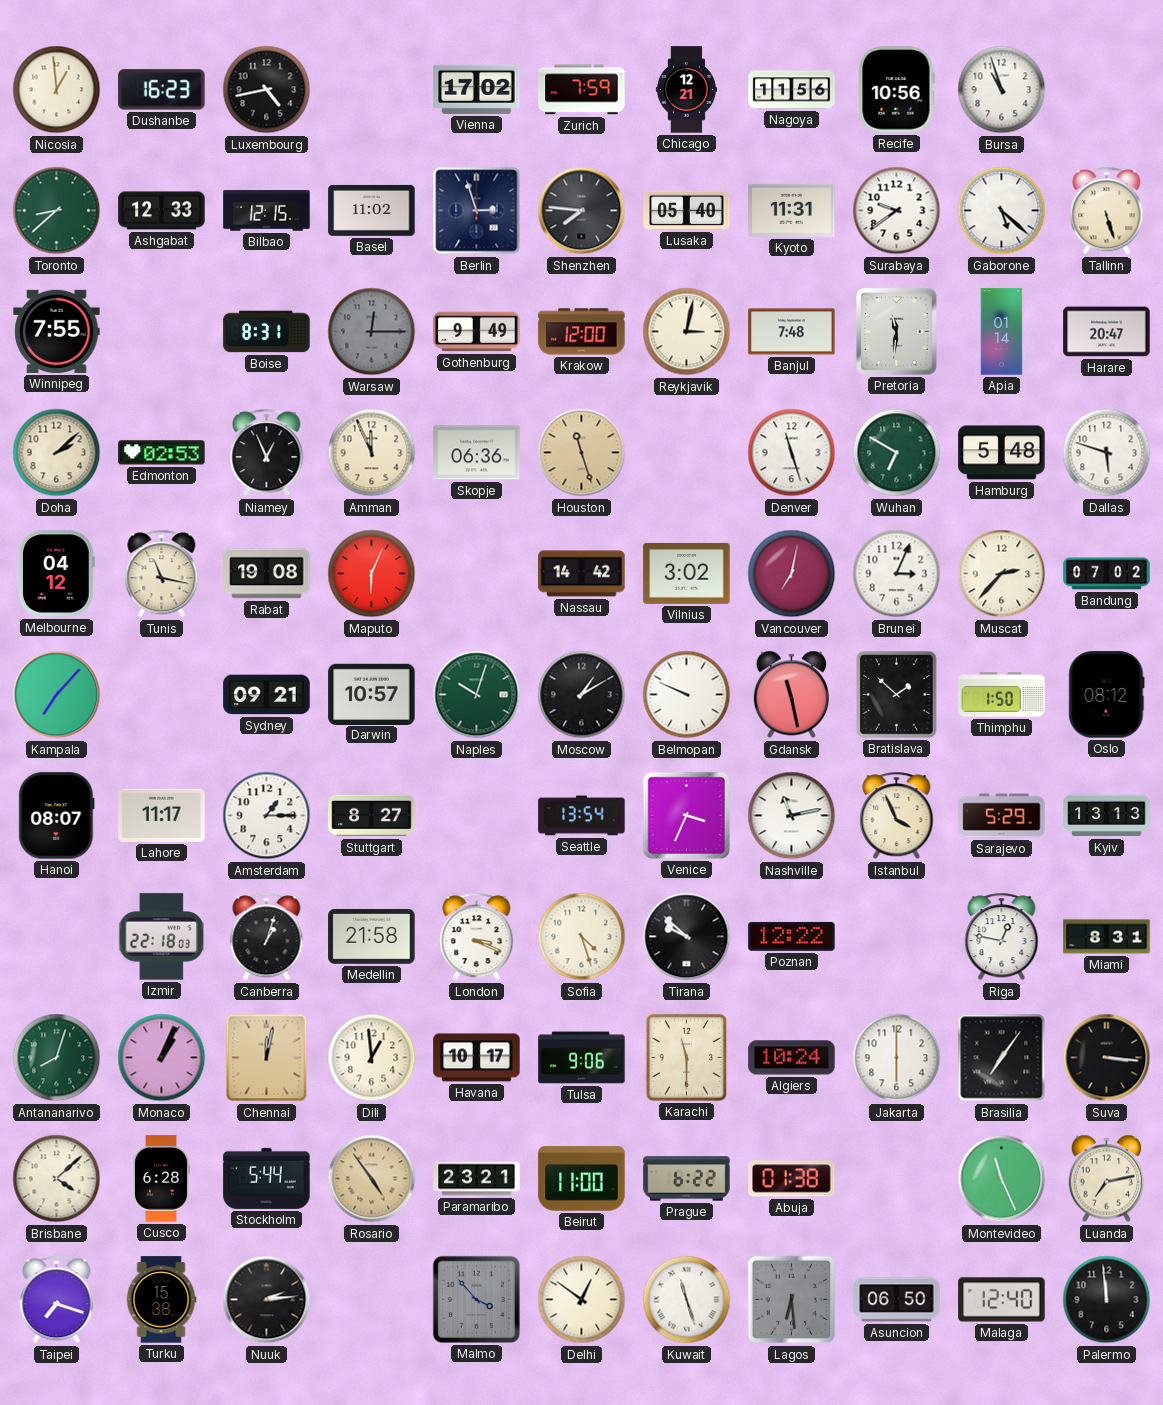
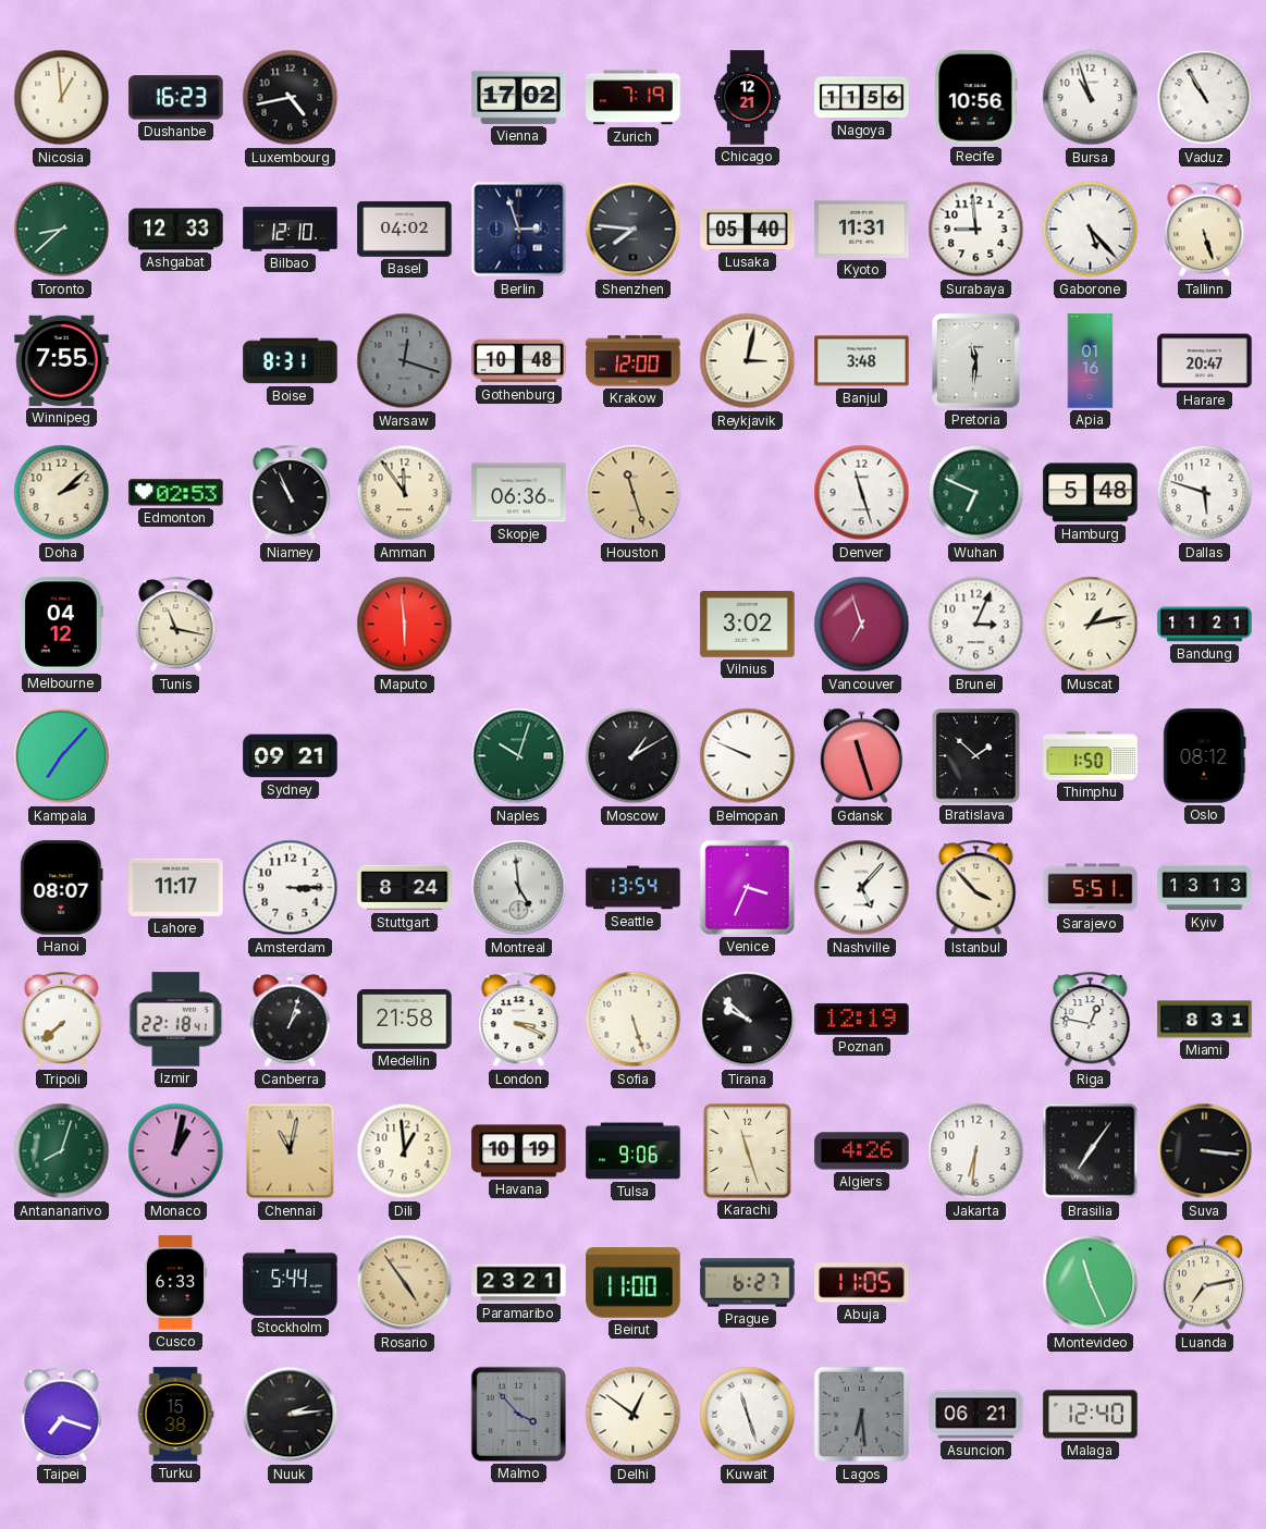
Zurich: 7:59 -> 7:19 (634, 98)
Vaduz: none -> 10:55 (1205, 98)
Bilbao: 12:15 -> 12:10 (291, 230)
Basel: 11:02 -> 04:02 (405, 229)
Surabaya: 9:39 -> 8:59 (976, 230)
Gaborone: 5:22 -> 5:23 (1091, 230)
Warsaw: 12:15 -> 12:18 (405, 361)
Gothenburg: 9:49 -> 10:48 (519, 361)
Banjul: 7:48 -> 3:48 (862, 361)
Apia: 01:14 -> 01:16 (1091, 361)
Niamey: 12:56 -> 10:56 (291, 493)
Amman: 11:56 -> 11:54 (405, 493)
Wuhan: 6:50 -> 6:49 (976, 493)
Rabat: 19:08 -> none (267, 574)
Maputo: 6:04 -> 5:59 (405, 625)
Nassau: 14:42 -> none (582, 574)
Vancouver: 7:02 -> 6:57 (862, 625)
Muscat: 2:37 -> 1:13 (1091, 625)
Bandung: 07:02 -> 11:21 (1205, 625)
Darwin: 10:57 -> none (372, 694)
Gdansk: 11:28 -> 11:27 (861, 756)
Amsterdam: 1:15 -> 3:15 (291, 888)
Stuttgart: 8:27 -> 8:24 (405, 888)
Montreal: none -> 4:59 (519, 888)
Nashville: 11:13 -> 5:07 (862, 888)
Istanbul: 3:56 -> 3:53 (976, 888)
Sarajevo: 5:29 -> 5:51 (1091, 888)
Tripoli: none -> 7:38 (62, 1020)
Izmir: 22:18:03 -> 22:18:41 (175, 1020)
Sofia: 4:27 -> 5:27 (634, 1020)
Poznan: 12:22 -> 12:19 (862, 1019)
Monaco: 1:04 -> 1:02 (176, 1151)
Chennai: 12:02 -> 11:02 (291, 1151)
Havana: 10:17 -> 10:19 (519, 1151)
Karachi: 11:30 -> 11:27 (747, 1150)
Algiers: 10:24 -> 4:26 (862, 1151)
Jakarta: 6:00 -> 6:31 (976, 1151)
Brisbane: 4:08 -> none (57, 1179)
Cusco: 6:28 -> 6:33 (175, 1283)
Prague: 6:22 -> 6:27 (748, 1283)
Abuja: 01:38 -> 11:05 (862, 1283)
Asuncion: 06:50 -> 06:21 (976, 1415)
Palermo: 11:59 -> none (1107, 1300)
